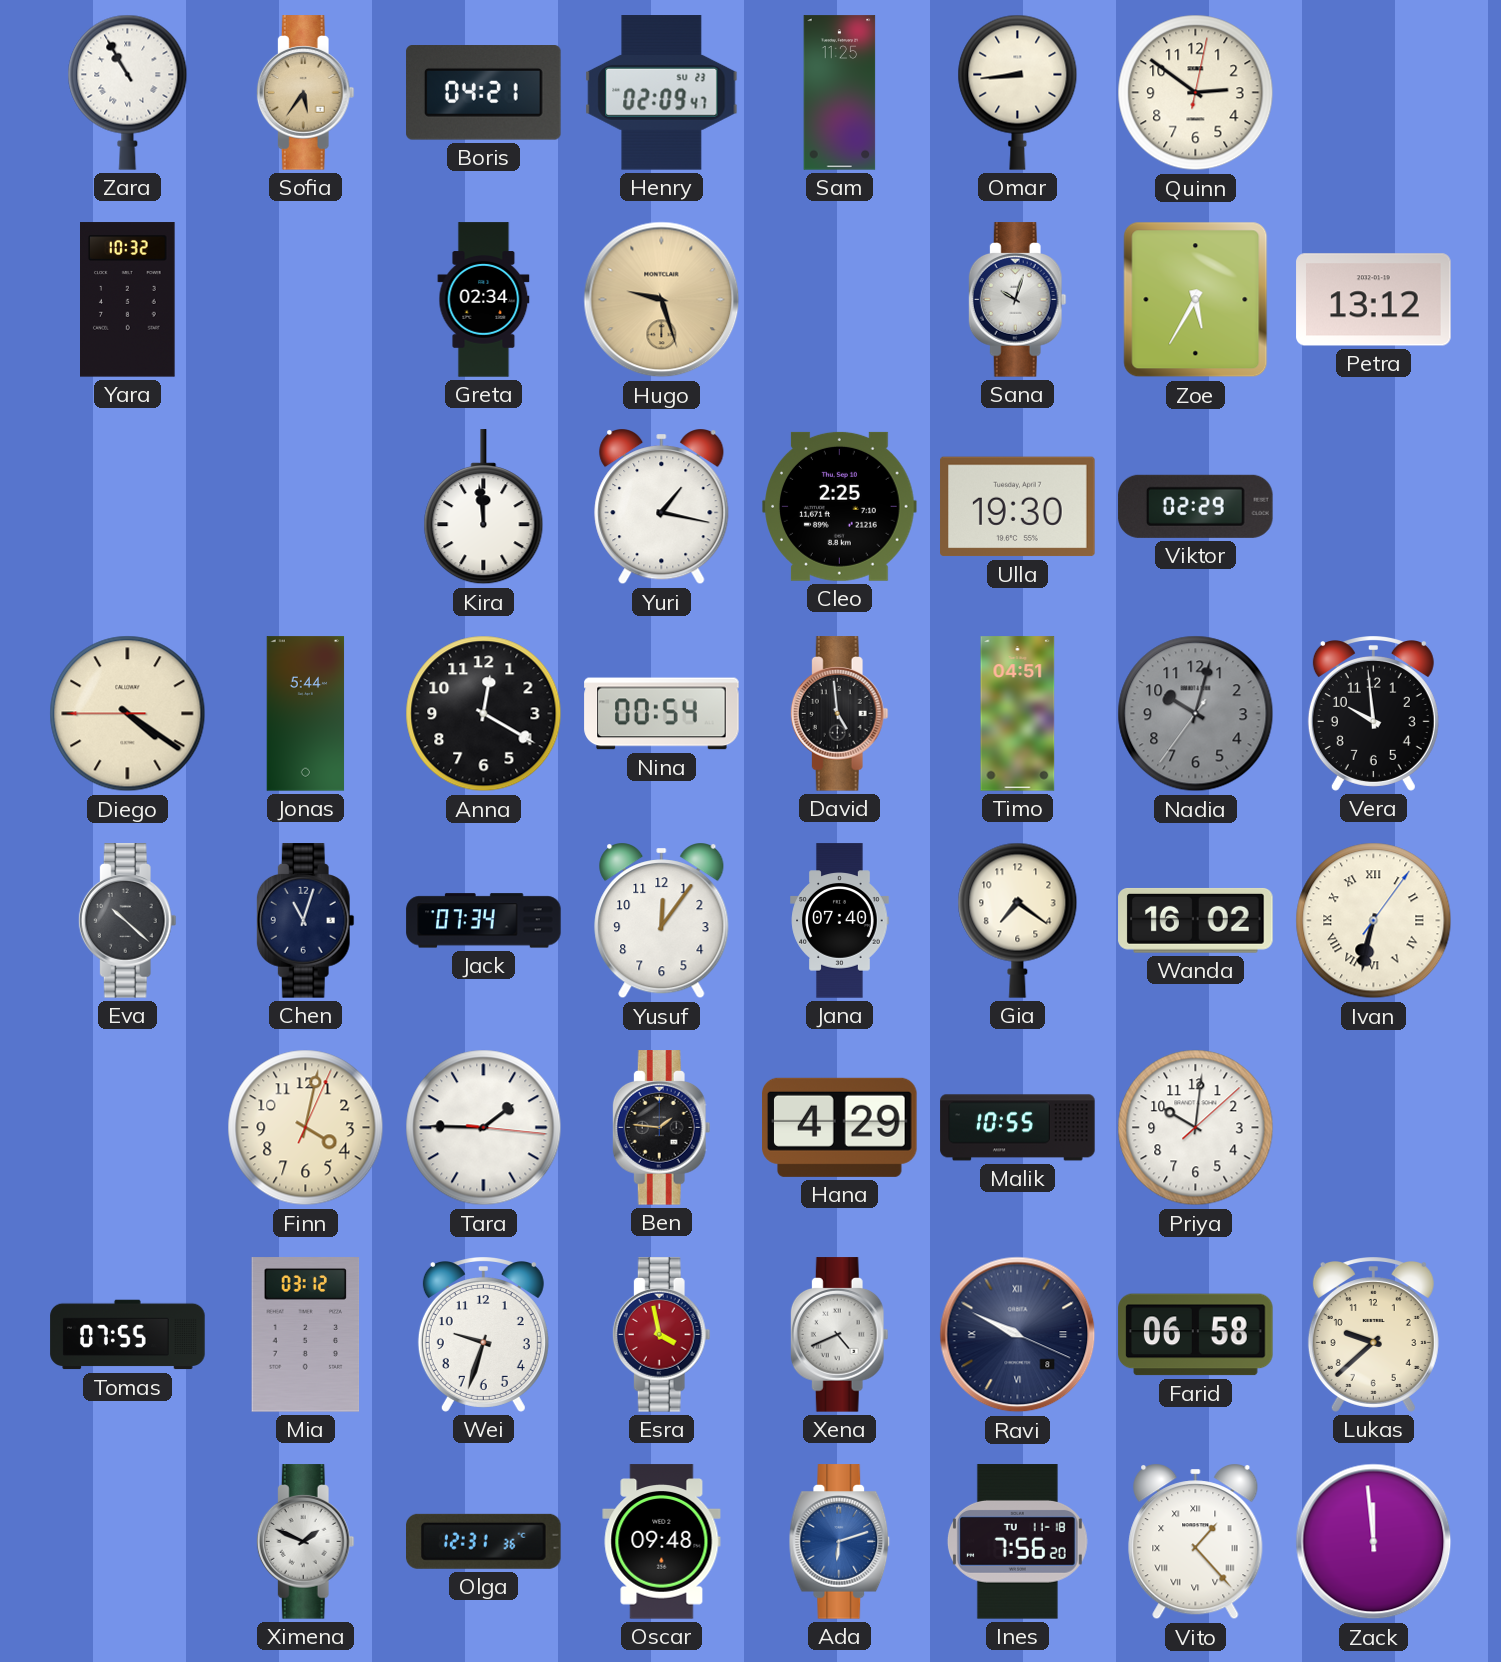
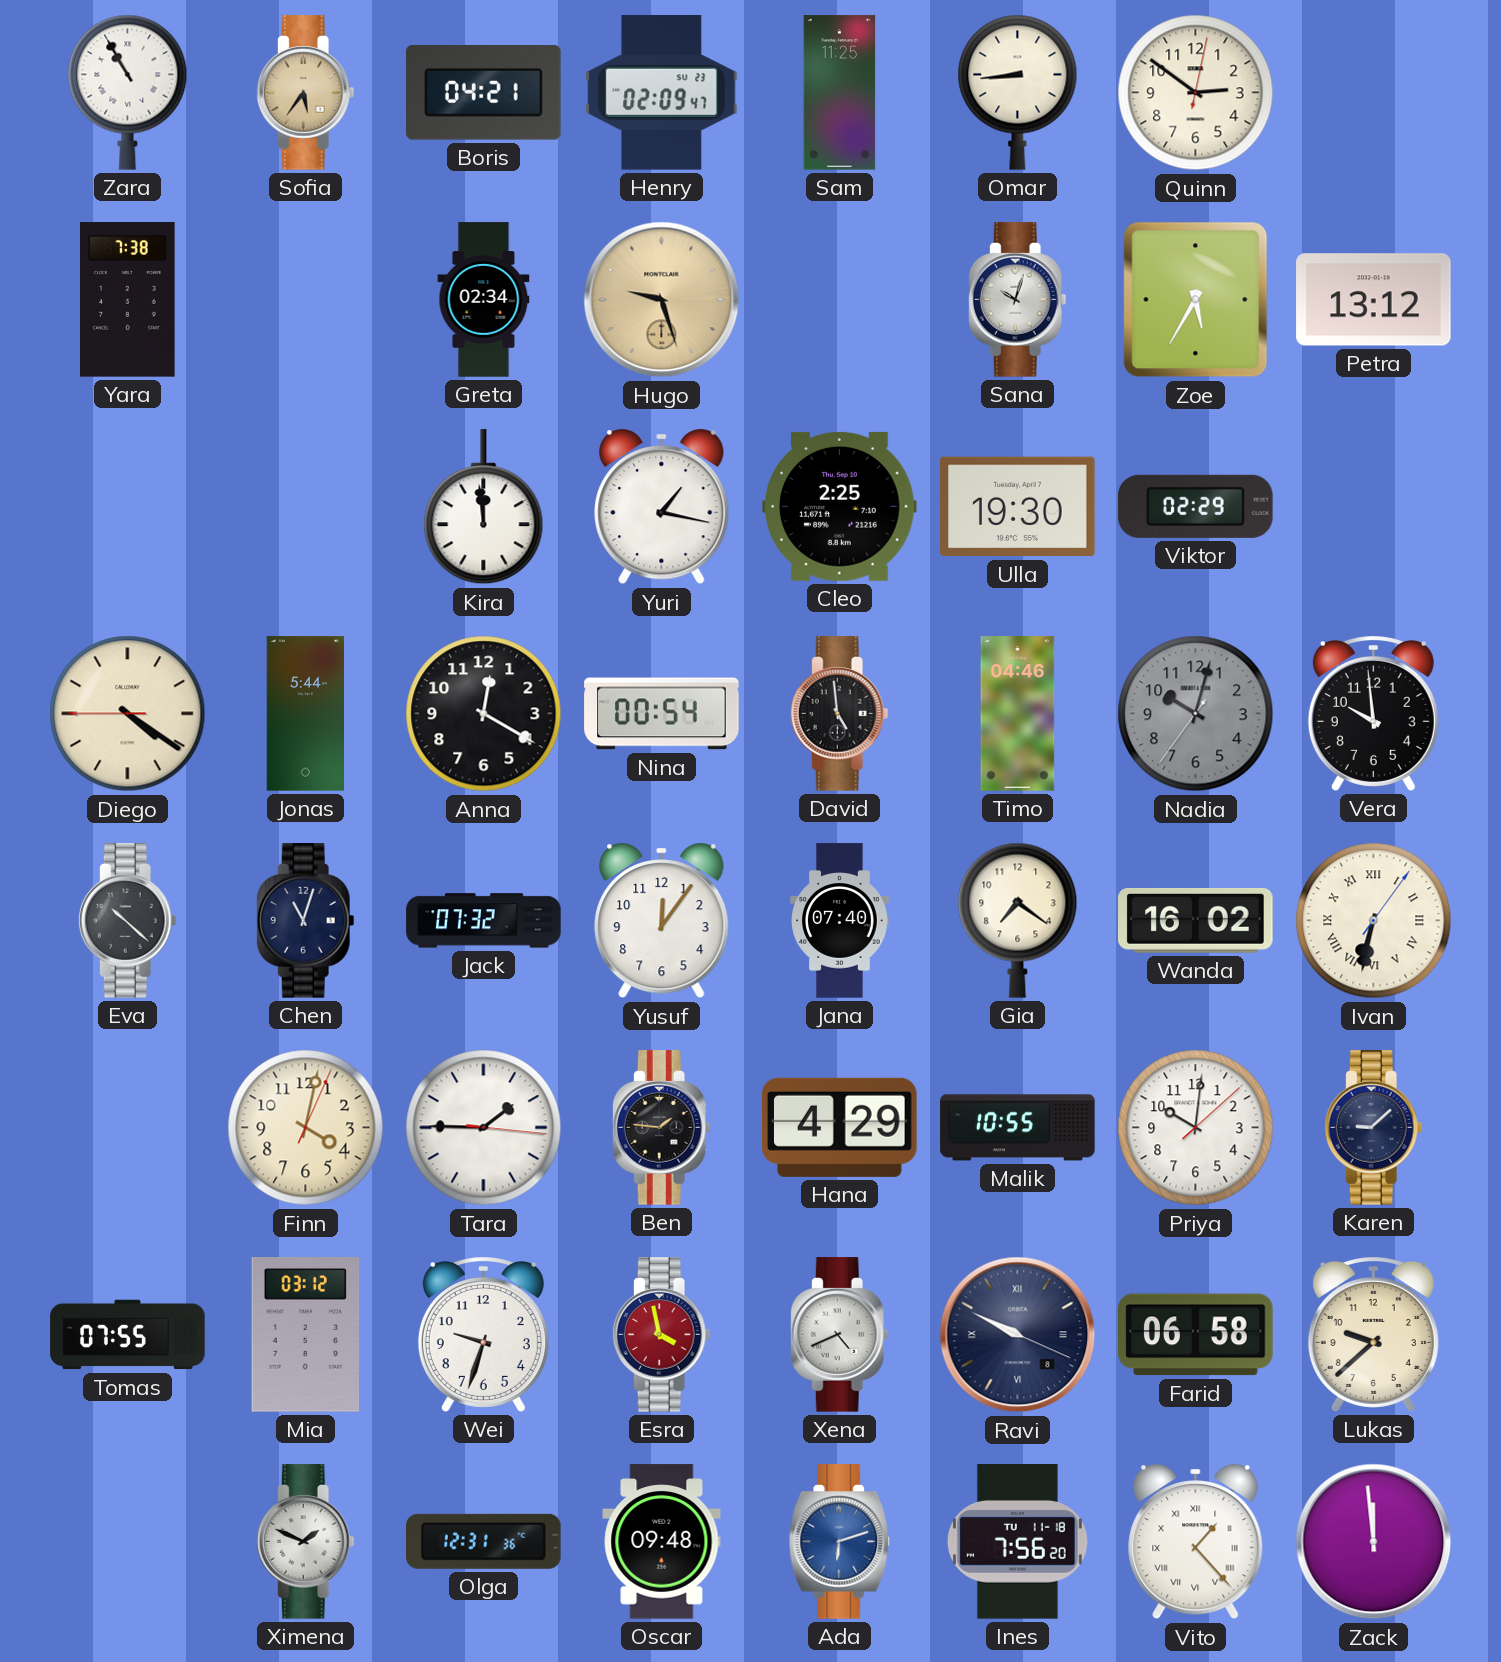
Yara: 10:32 -> 7:38 (128, 300)
Timo: 04:51 -> 04:46 (1018, 714)
Jack: 07:34 -> 07:32 (484, 921)
Karen: none -> 9:08 (1373, 1128)
